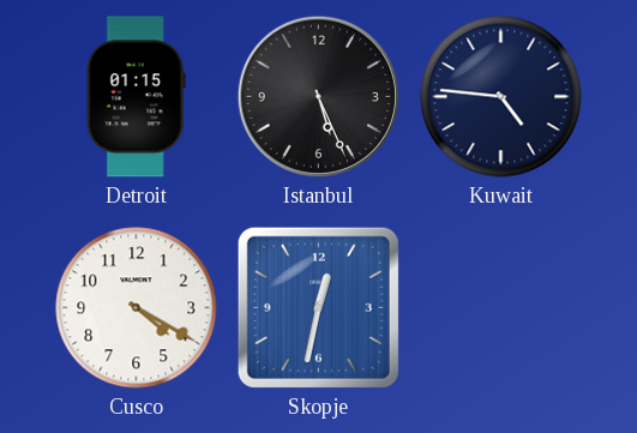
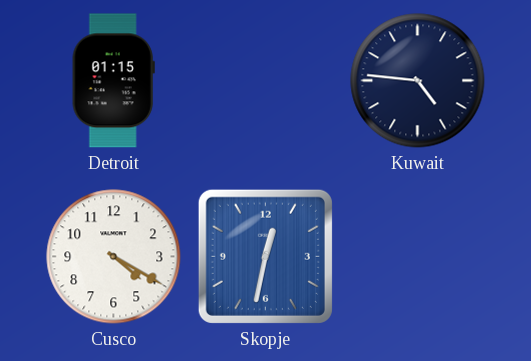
Istanbul: 5:26 -> none (318, 96)
